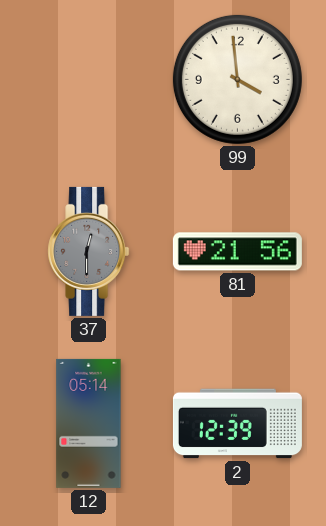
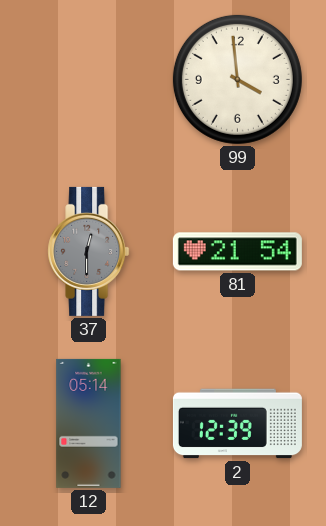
81: 21:56 -> 21:54 (237, 252)
